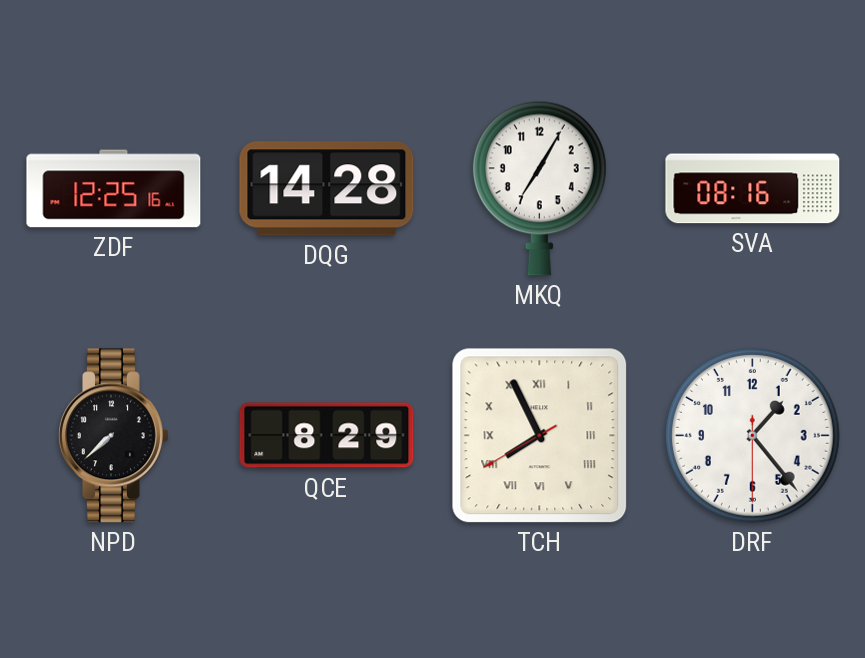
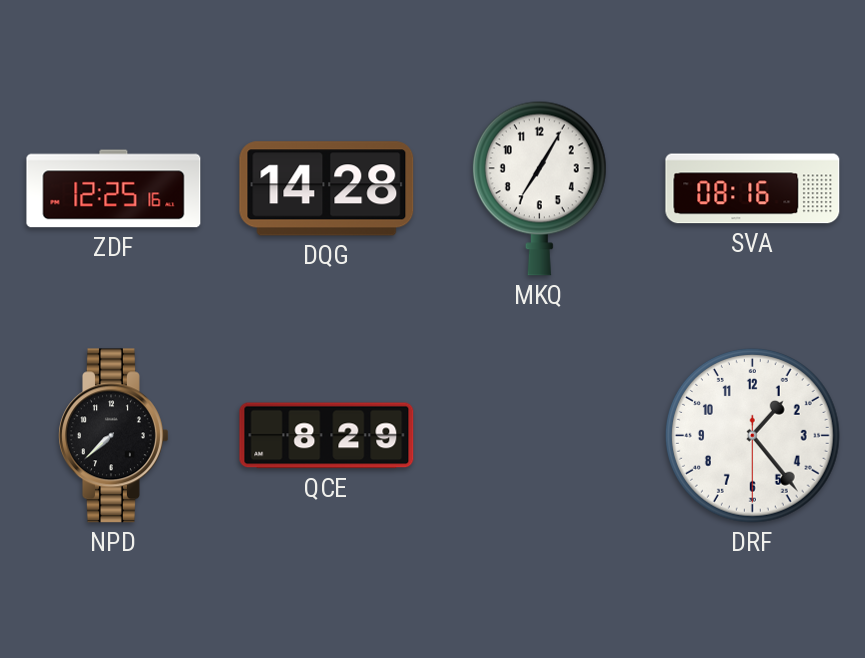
TCH: 7:55 -> none (540, 436)
